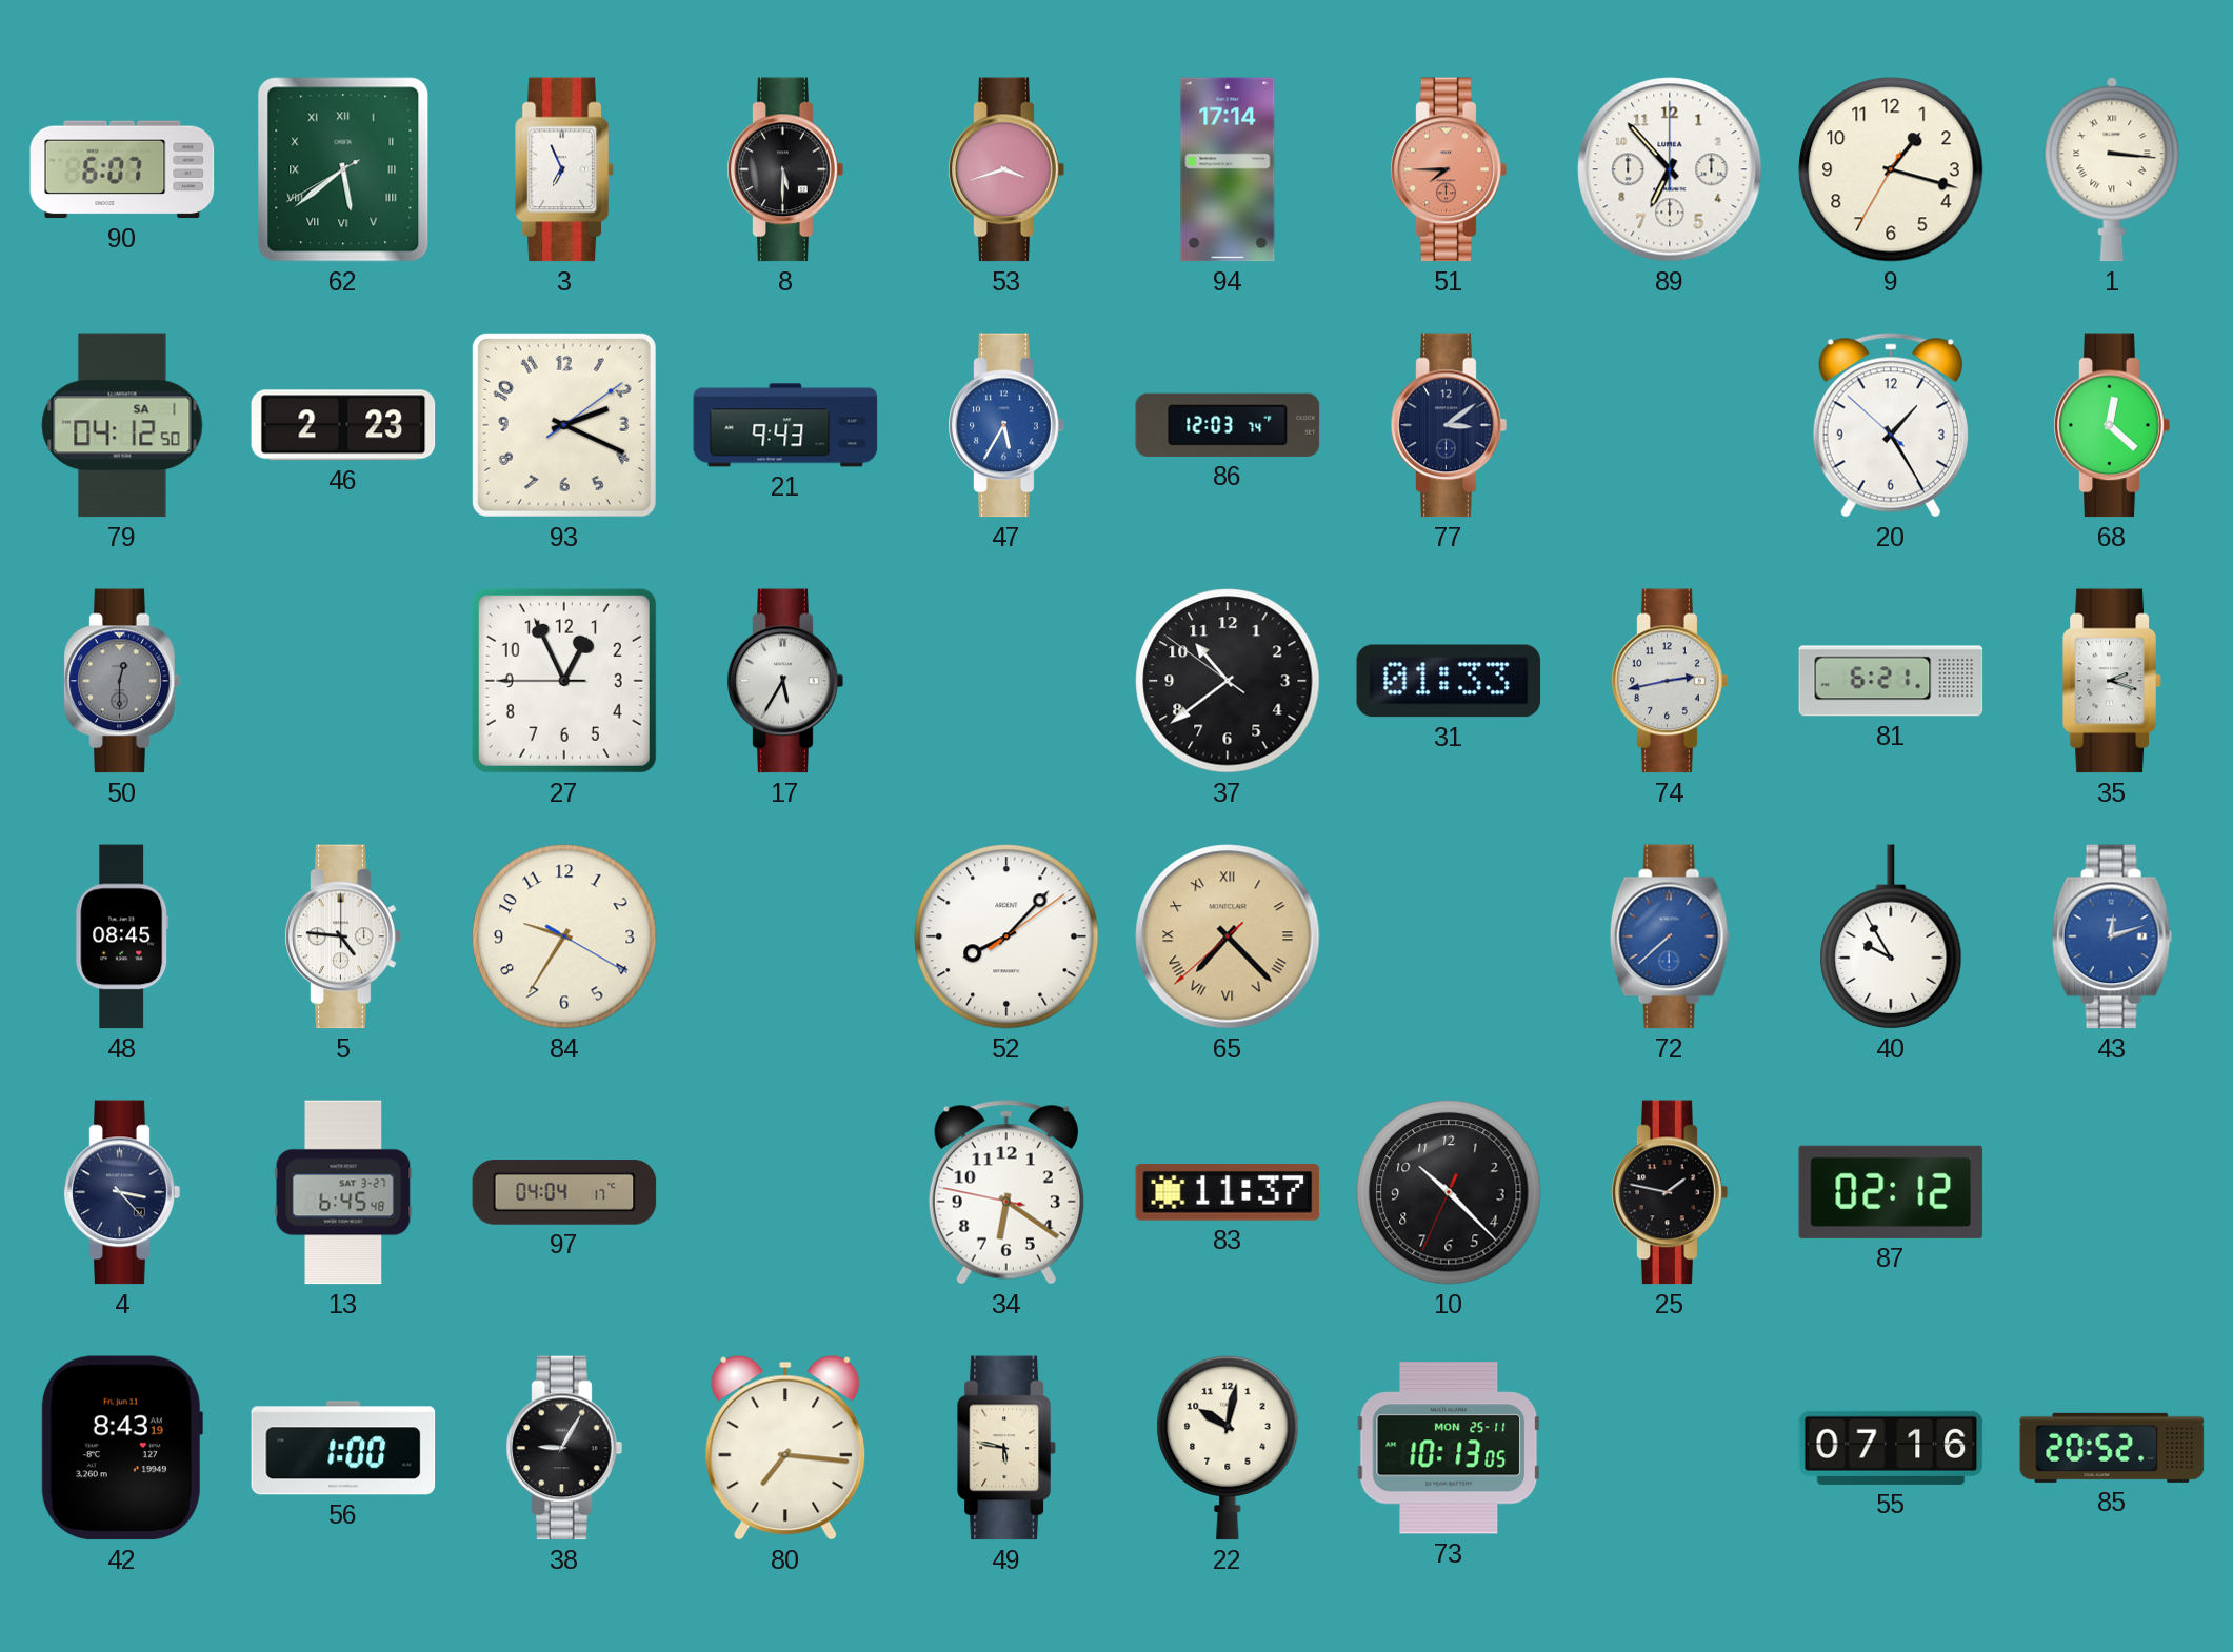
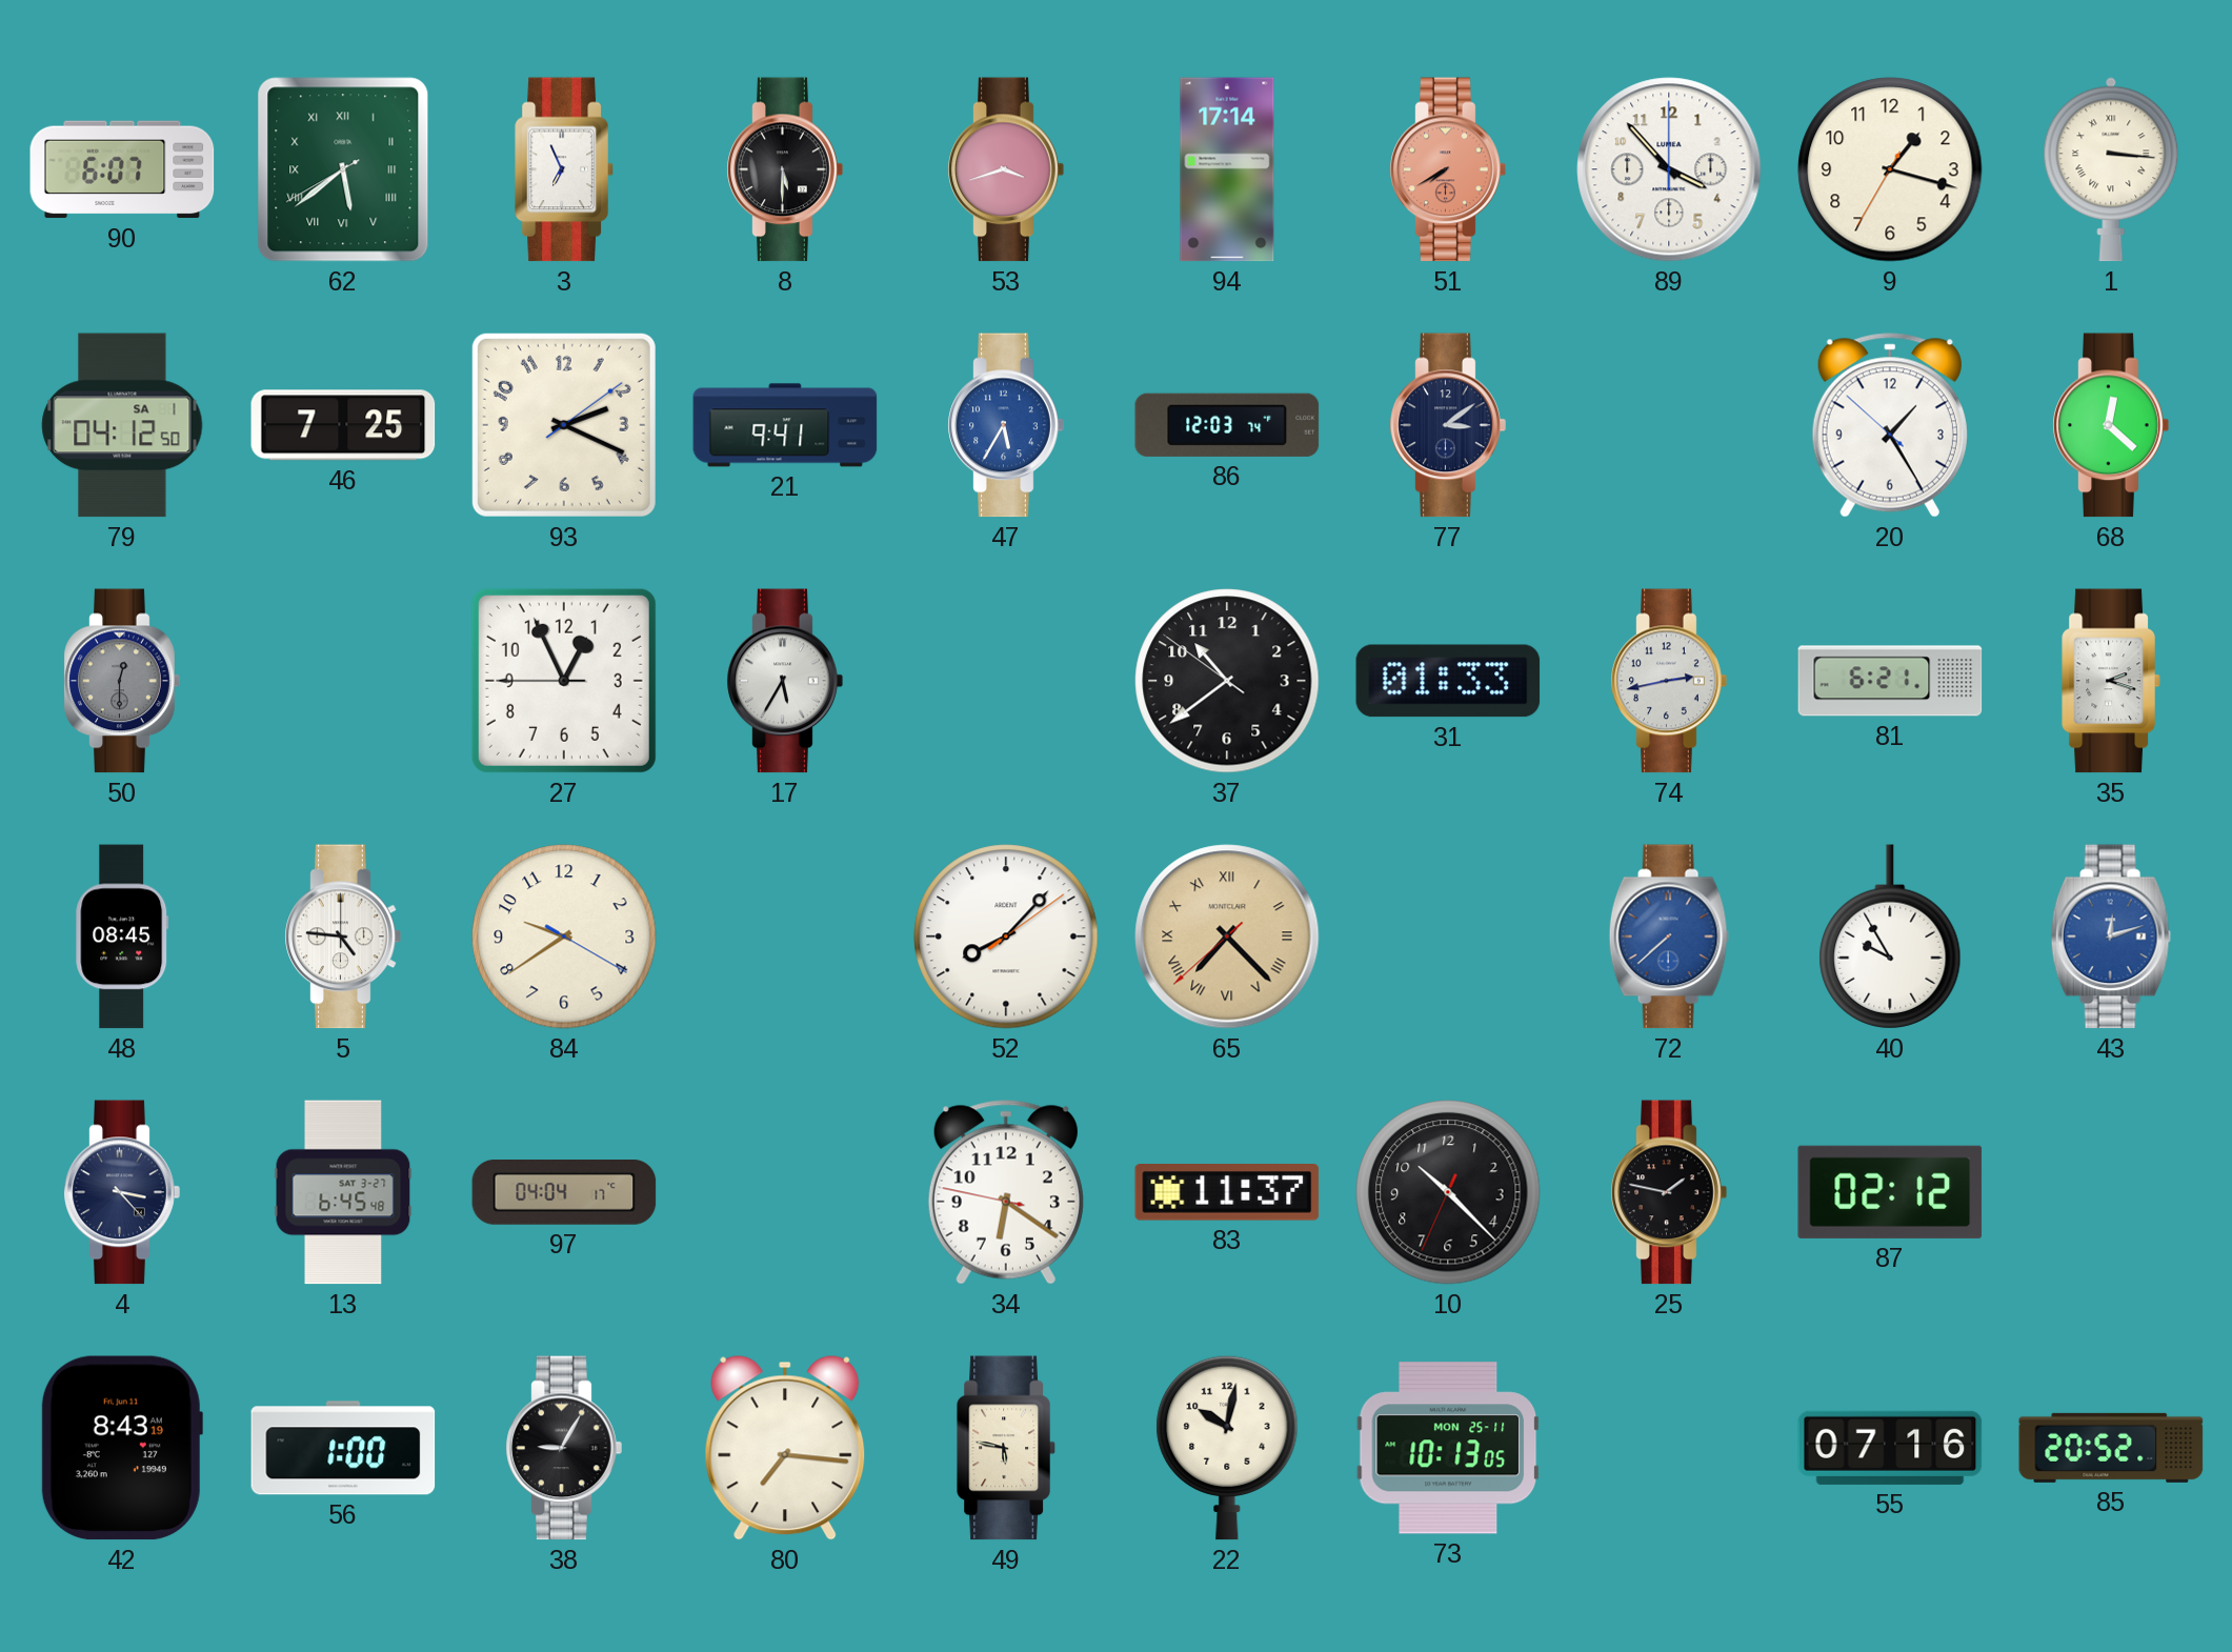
51: 7:45 -> 7:40 (1448, 169)
89: 6:53 -> 3:53 (1669, 169)
46: 2:23 -> 7:25 (343, 425)
21: 9:43 -> 9:41 (785, 425)
84: 9:35 -> 9:39 (564, 936)
